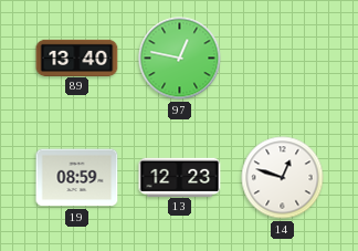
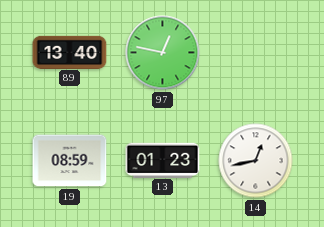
13: 12:23 -> 01:23 (163, 160)
14: 12:48 -> 12:43 (256, 161)
